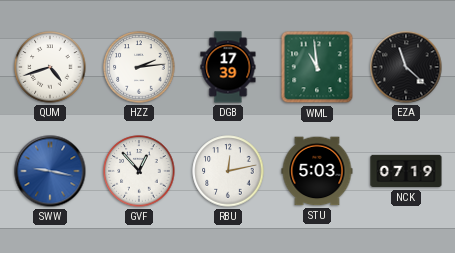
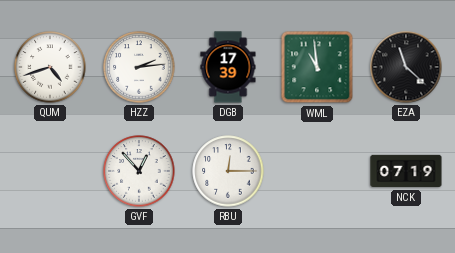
SWW: 9:17 -> none (50, 171)
RBU: 12:13 -> 12:15 (228, 171)
STU: 5:03 -> none (317, 171)
